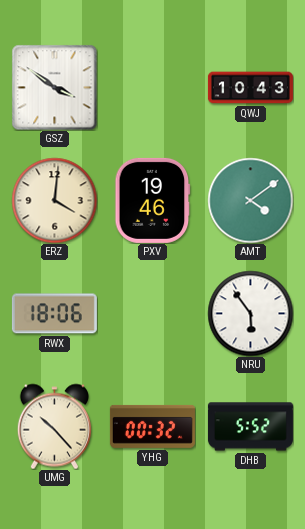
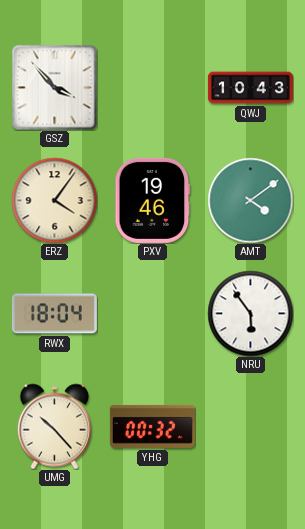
GSZ: 3:51 -> 3:53 (54, 87)
ERZ: 4:01 -> 4:06 (54, 200)
RWX: 18:06 -> 18:04 (54, 314)
DHB: 5:52 -> none (250, 427)
